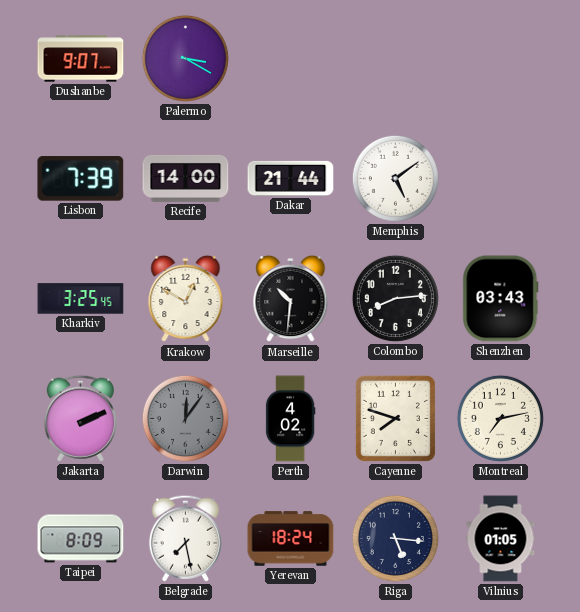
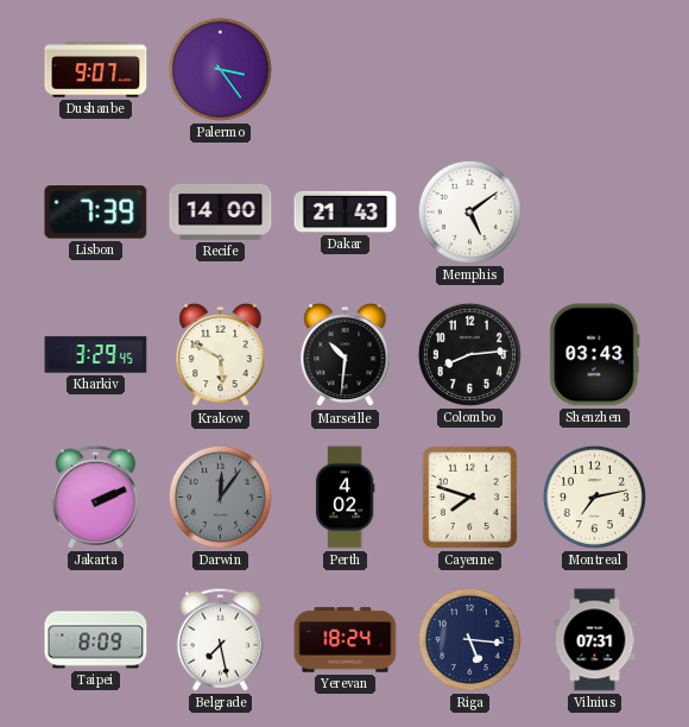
Palermo: 3:20 -> 3:24 (220, 69)
Dakar: 21:44 -> 21:43 (346, 211)
Kharkiv: 3:25 -> 3:29 (96, 355)
Krakow: 12:50 -> 5:50 (221, 355)
Vilnius: 01:05 -> 07:31 (595, 640)
